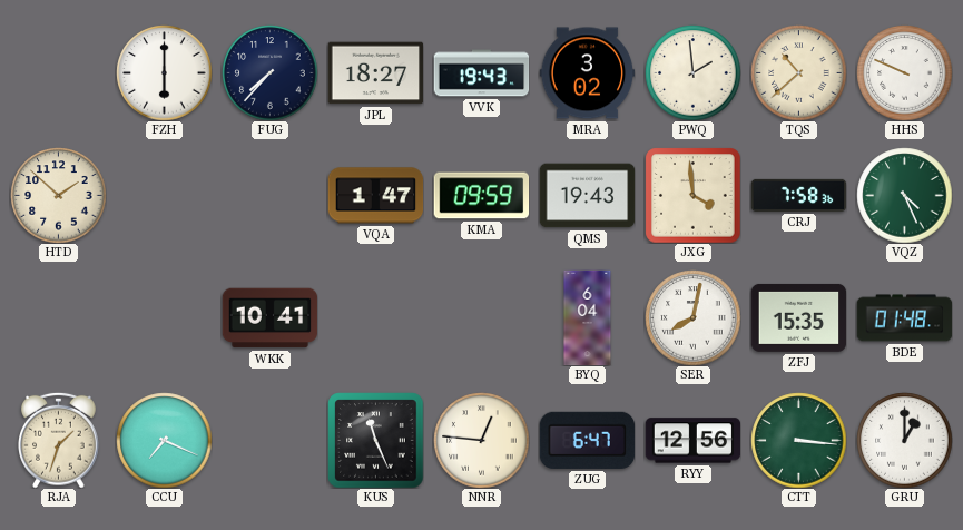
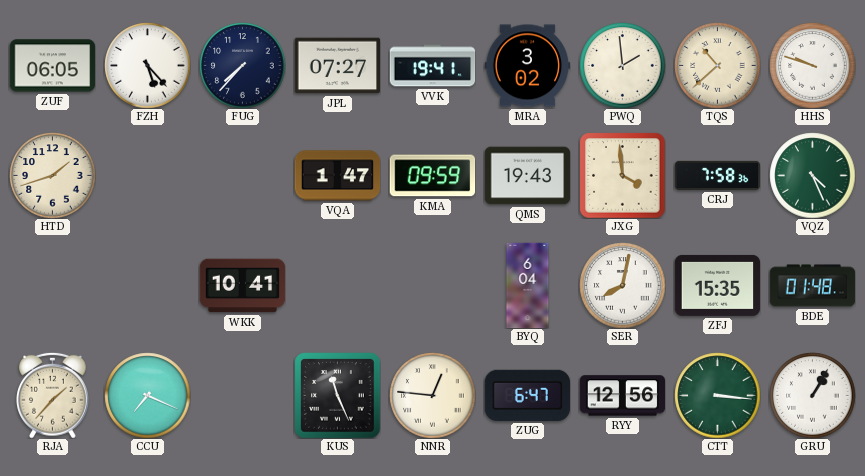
ZUF: none -> 06:05 (52, 66)
FZH: 6:00 -> 5:23 (147, 65)
JPL: 18:27 -> 07:27 (337, 66)
VVK: 19:43 -> 19:41 (432, 66)
HHS: 9:49 -> 9:48 (812, 65)
HTD: 1:52 -> 1:42 (52, 175)
RJA: 1:33 -> 1:37 (53, 395)
GRU: 1:00 -> 1:05 (812, 395)
